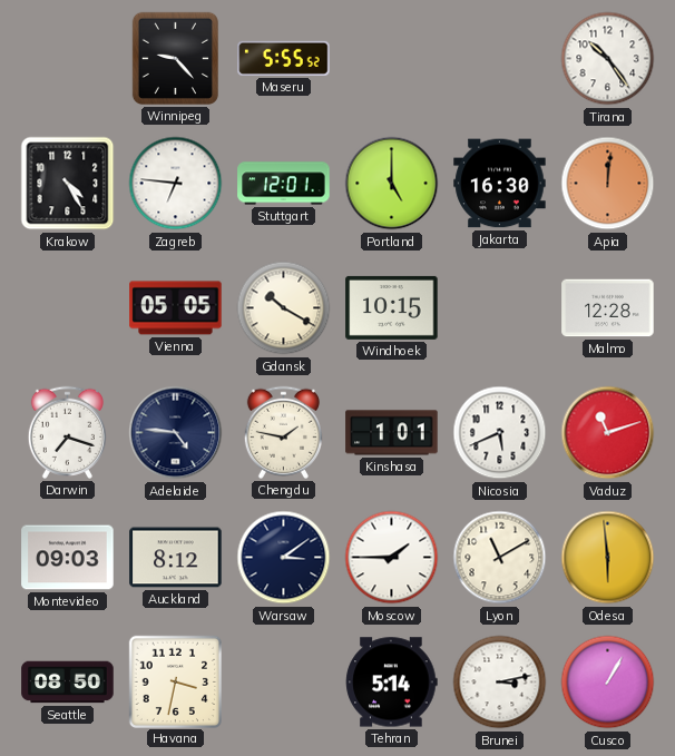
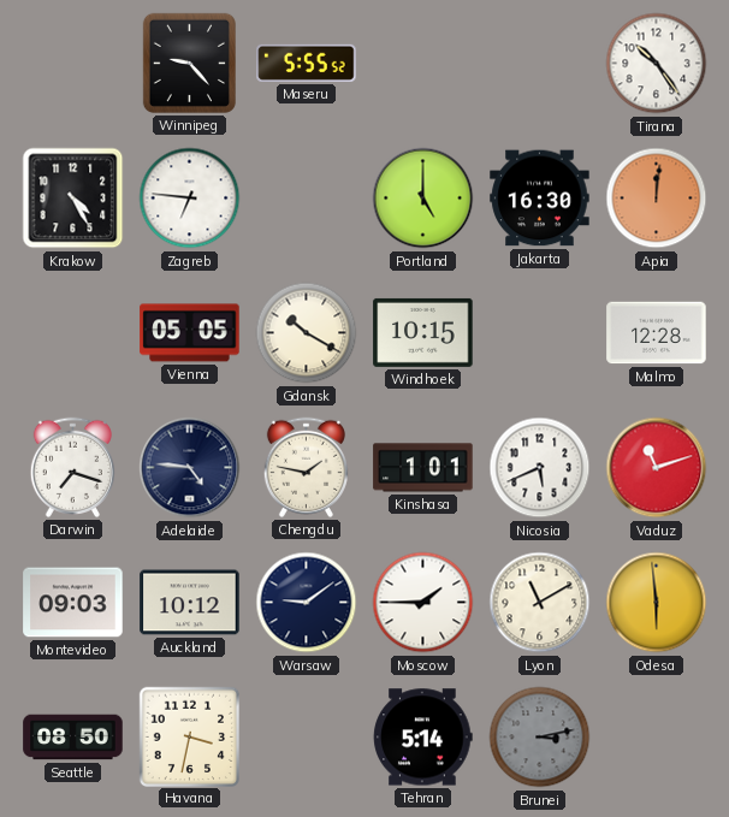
Stuttgart: 12:01 -> none (284, 184)
Auckland: 8:12 -> 10:12 (190, 603)
Warsaw: 3:09 -> 9:09 (307, 603)
Brunei dial: white -> grey (540, 738)
Cusco: 1:05 -> none (608, 683)
